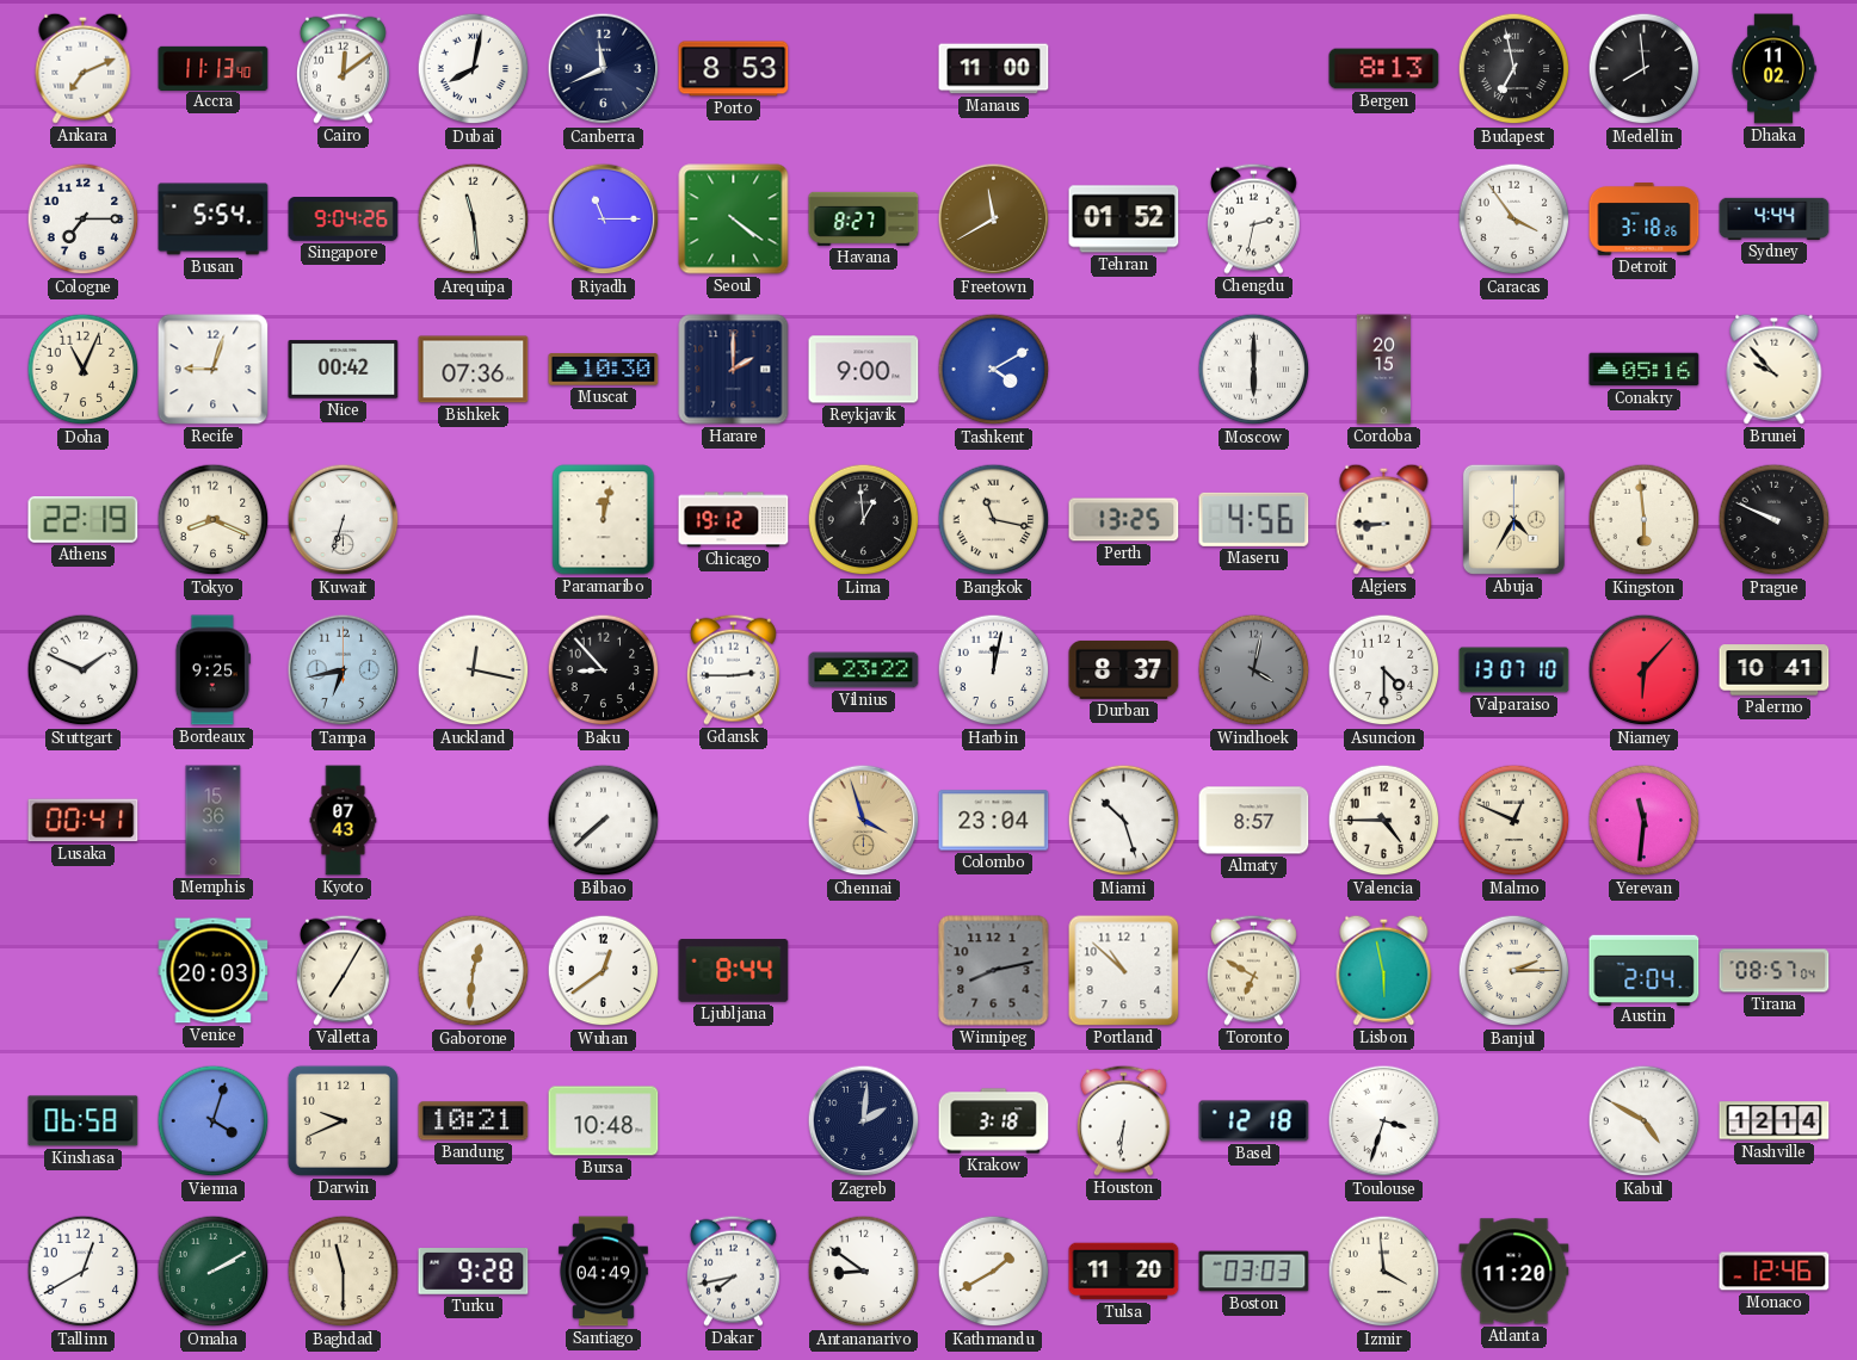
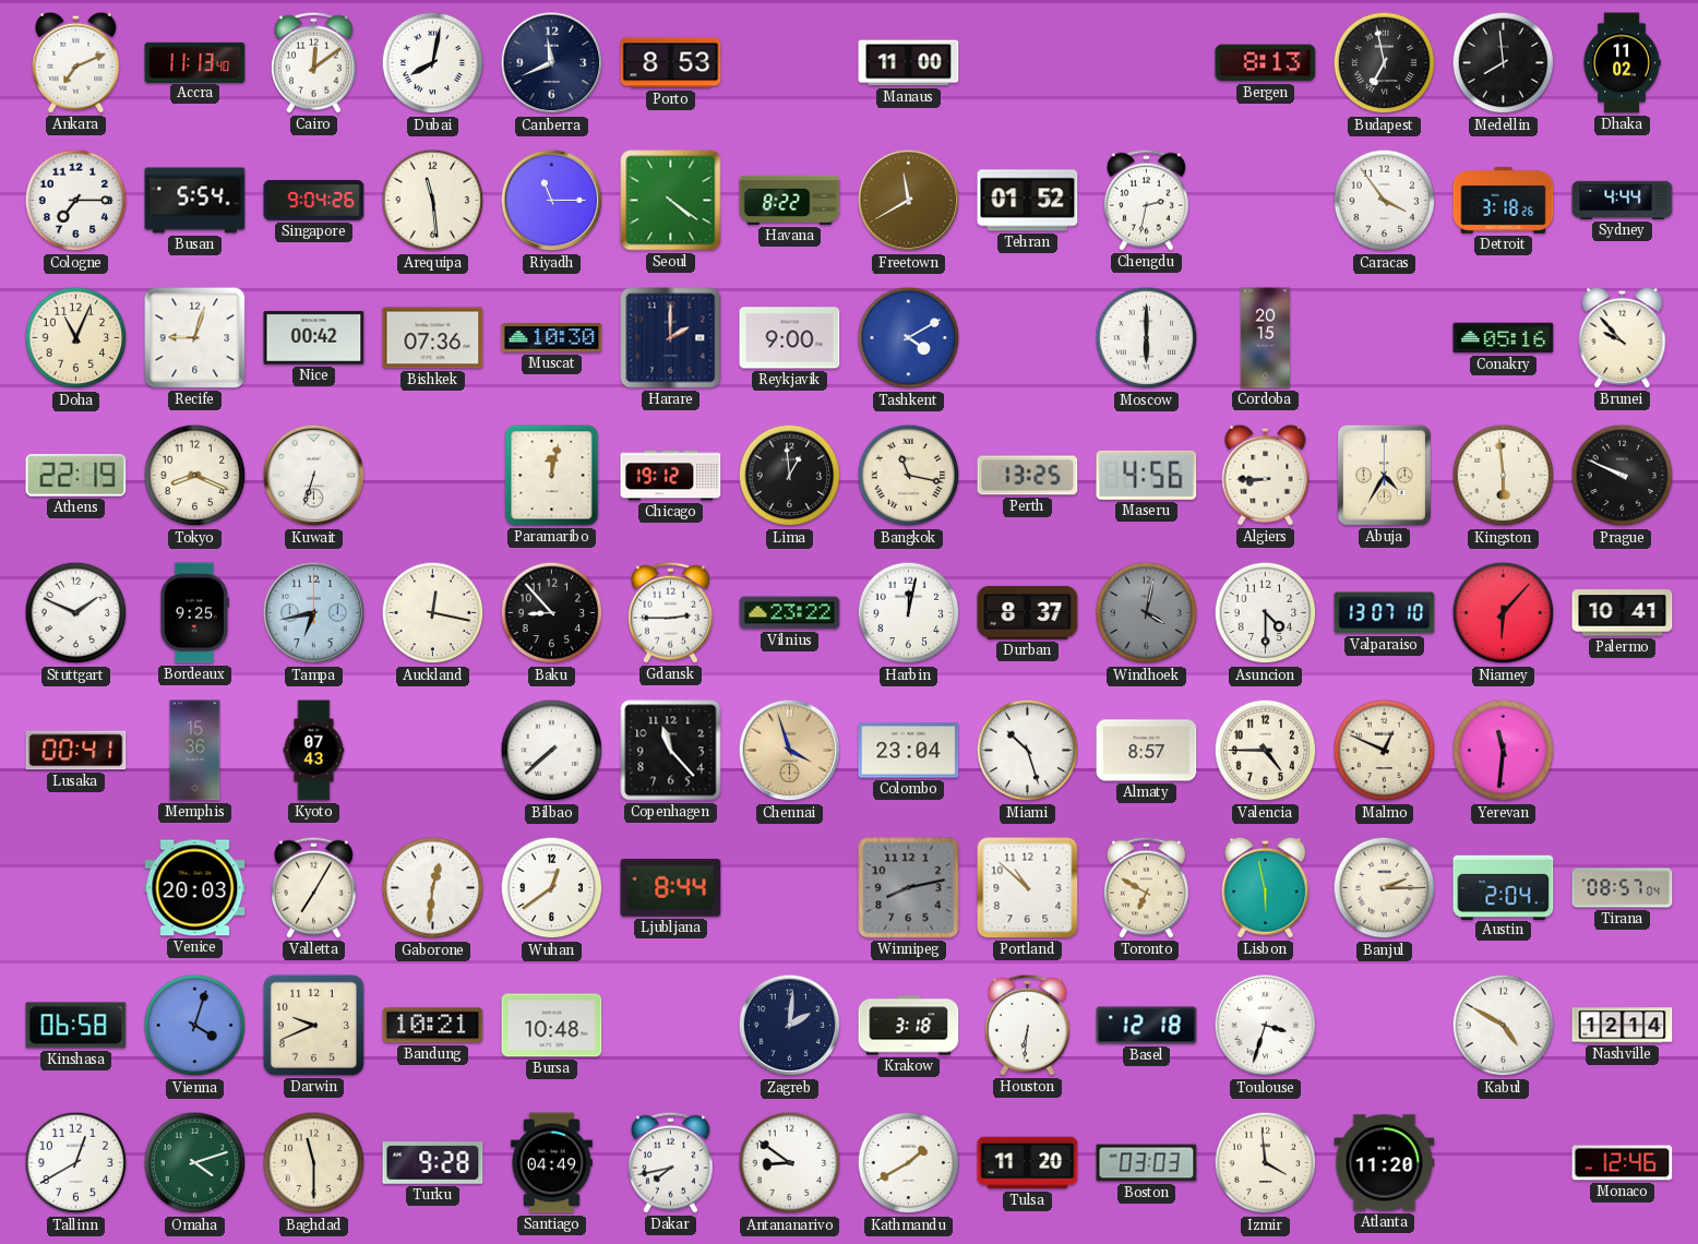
Havana: 8:27 -> 8:22 (790, 200)
Copenhagen: none -> 11:23 (671, 751)
Omaha: 2:10 -> 4:12 (195, 1163)
